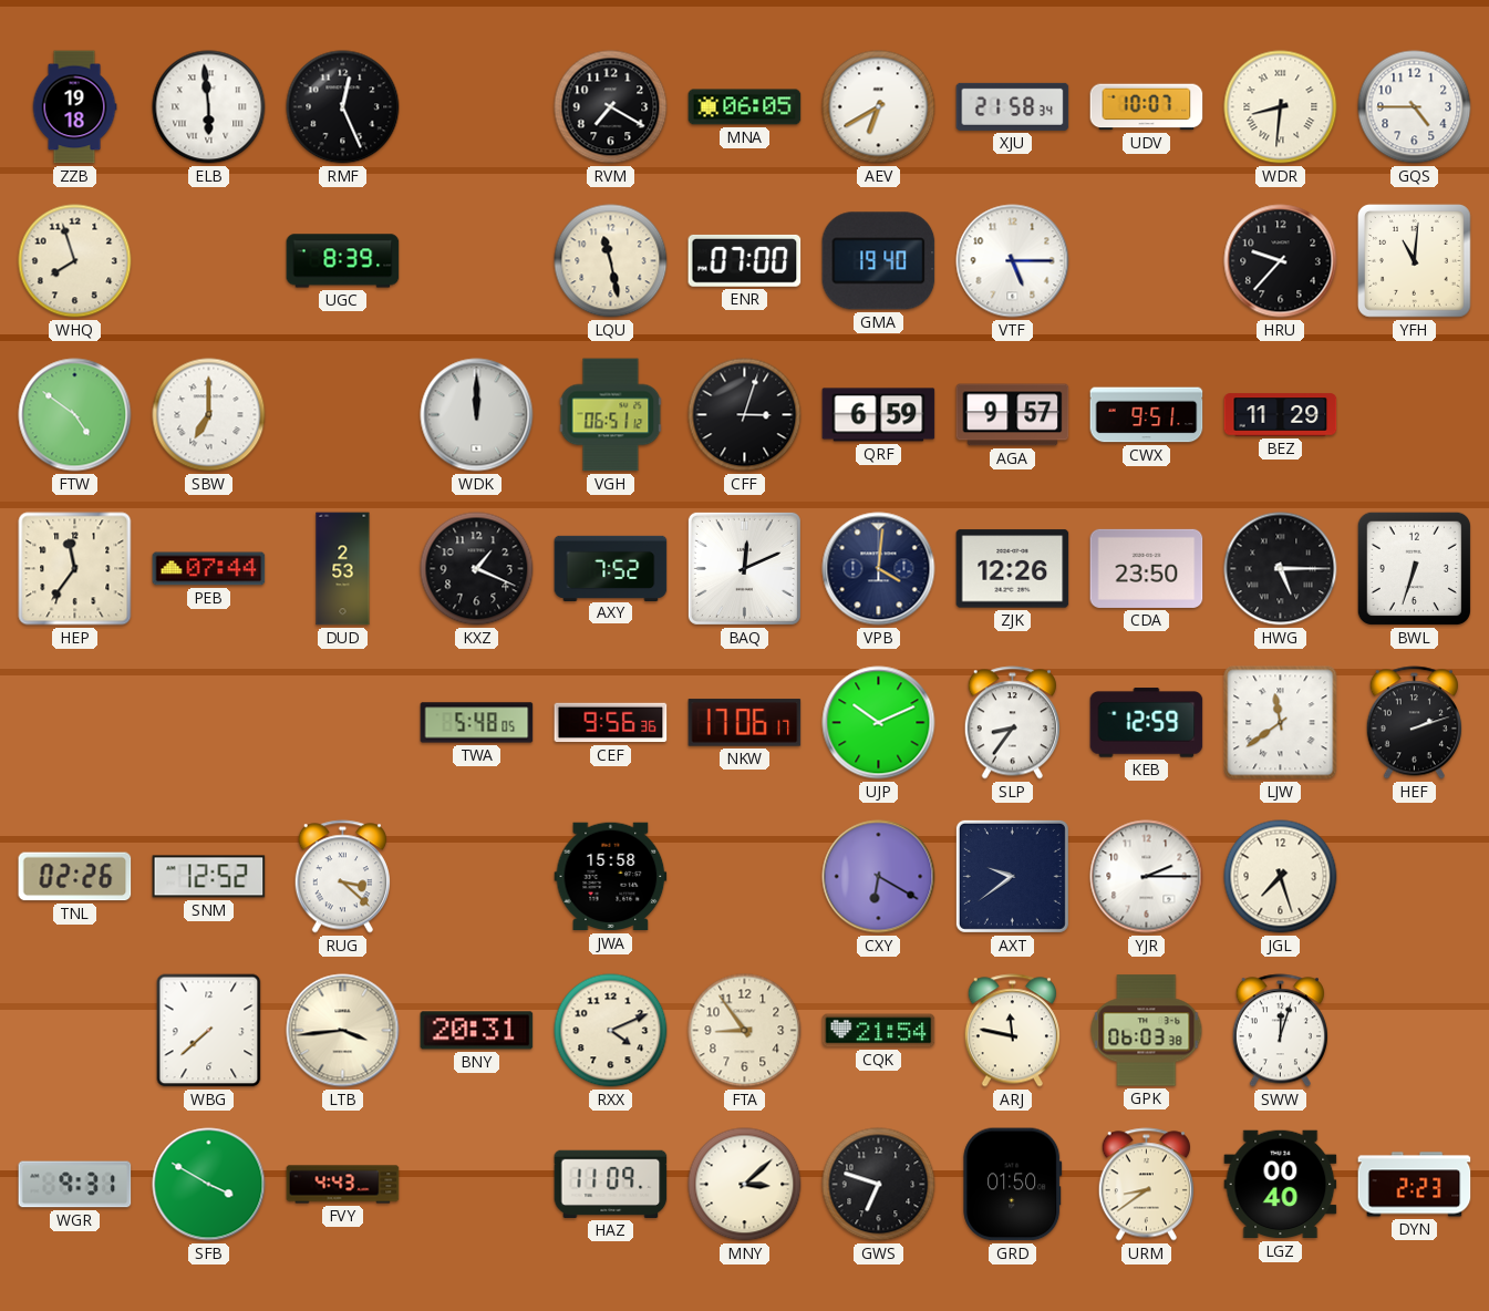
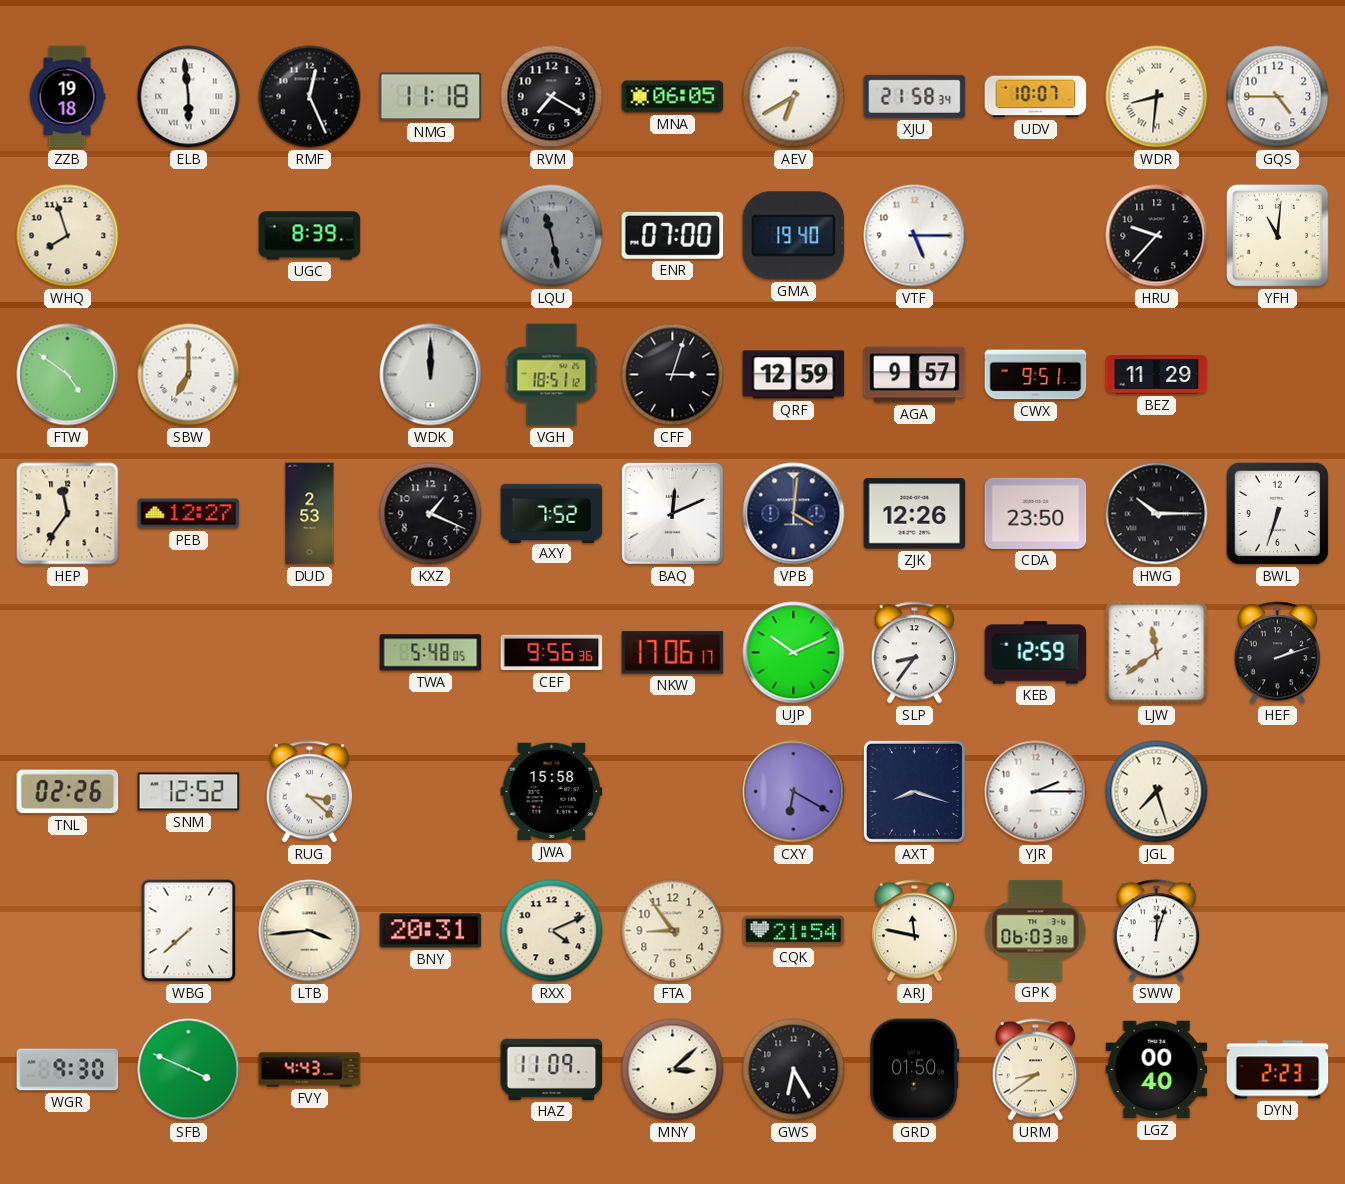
NMG: none -> 11:18 (431, 97)
LQU dial: cream -> grey (552, 236)
VGH: 06:51 -> 18:51 (552, 375)
QRF: 6:59 -> 12:59 (794, 375)
PEB: 07:44 -> 12:27 (189, 514)
HWG: 5:15 -> 10:15 (1157, 514)
AXT: 9:39 -> 8:18 (914, 791)
WGR: 9:31 -> 9:30 (68, 1070)
SFB: 3:50 -> 3:49 (189, 1070)
GWS: 6:48 -> 6:25 (794, 1070)
